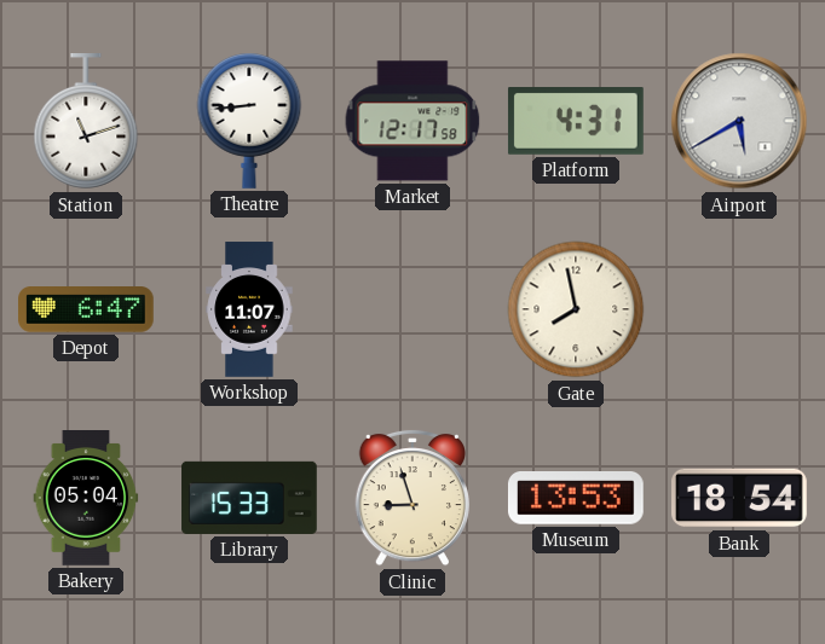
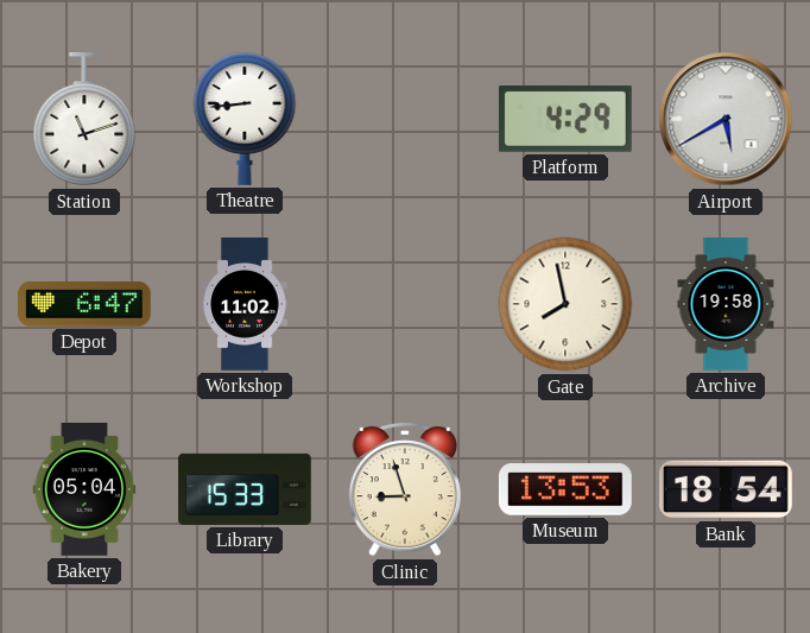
Market: 12:17 -> none (412, 121)
Platform: 4:31 -> 4:29 (565, 120)
Workshop: 11:07 -> 11:02 (245, 304)
Archive: none -> 19:58 (726, 304)
